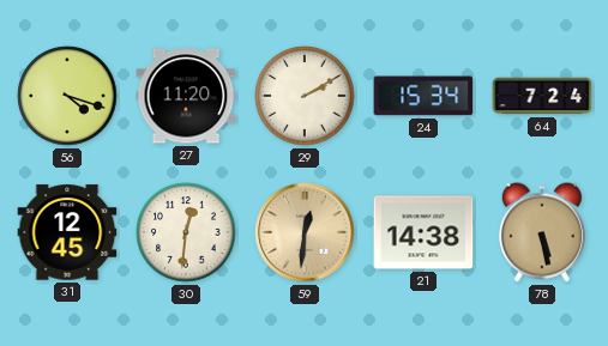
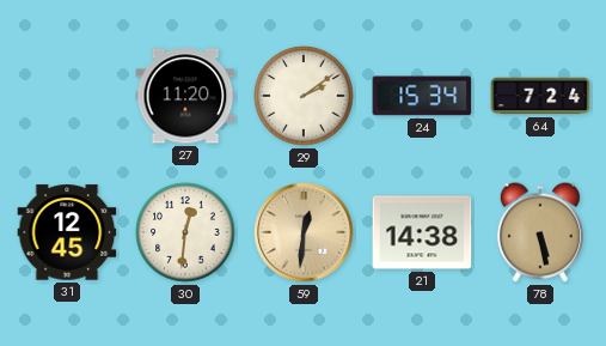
56: 4:18 -> none (67, 96)
29: 2:10 -> 2:09 (304, 96)
